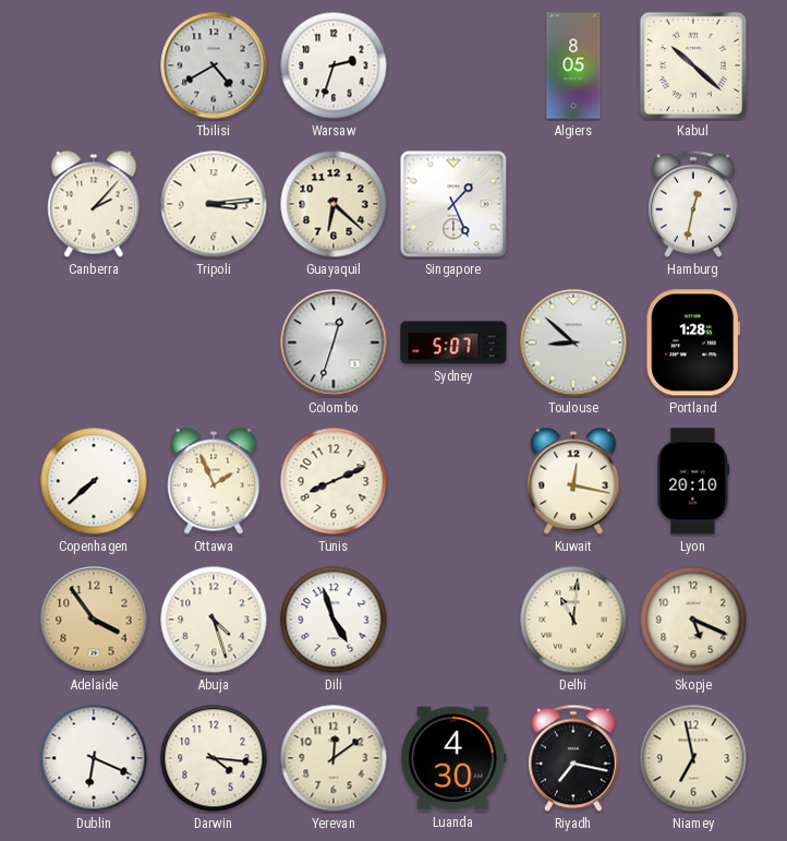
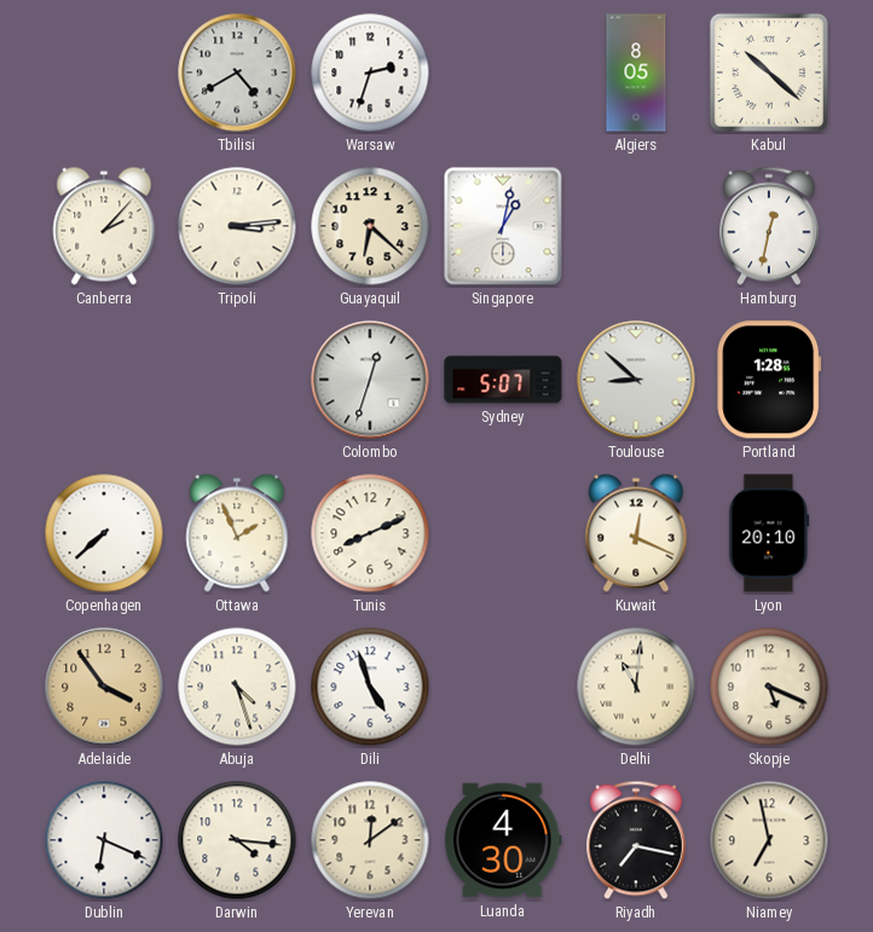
Singapore: 1:26 -> 1:02 (503, 226)
Kuwait: 12:17 -> 12:19 (636, 533)
